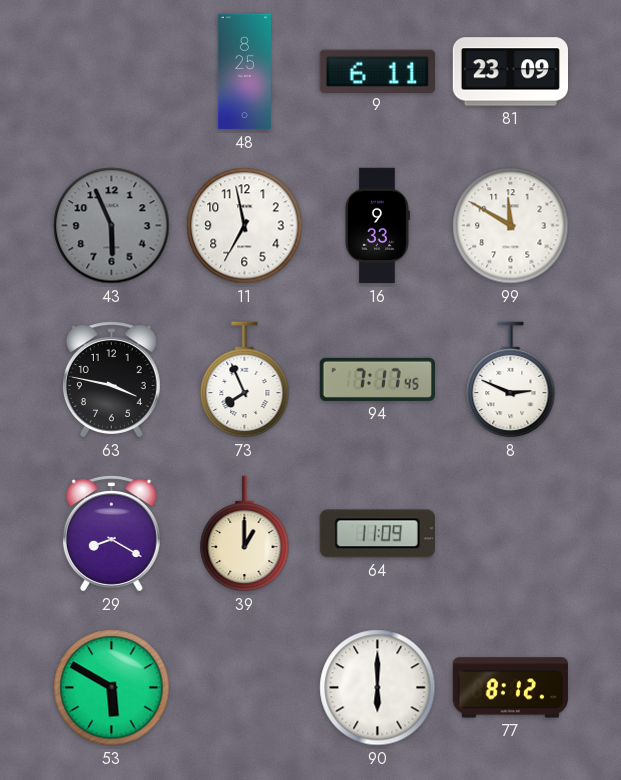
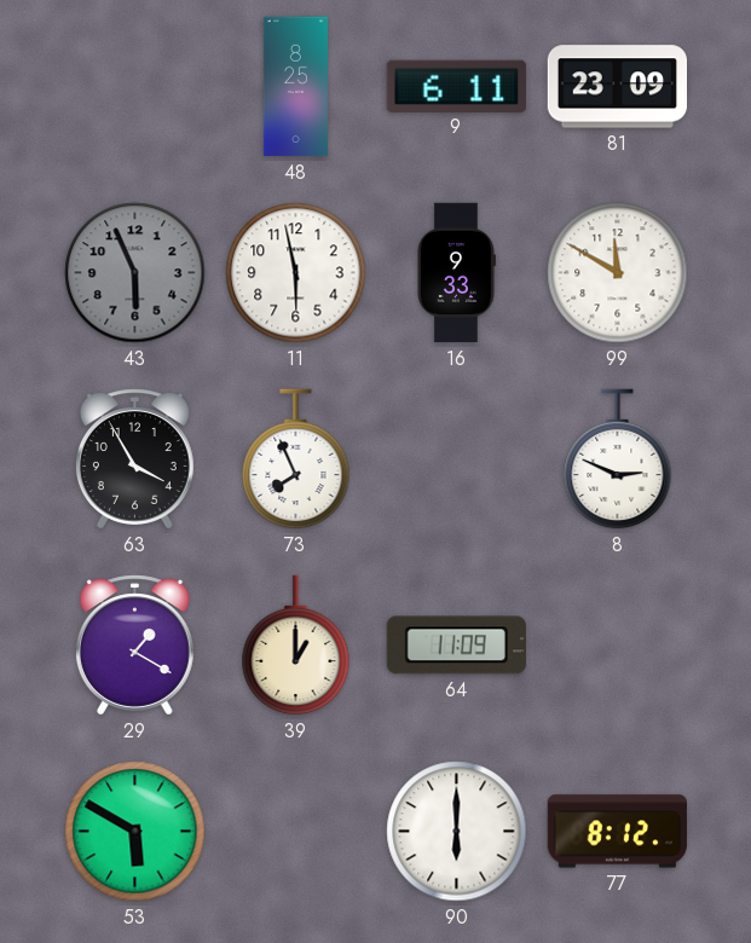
11: 6:58 -> 5:58 (296, 273)
63: 3:47 -> 3:55 (134, 459)
94: 7:17 -> none (377, 379)
29: 8:20 -> 1:20 (134, 646)
